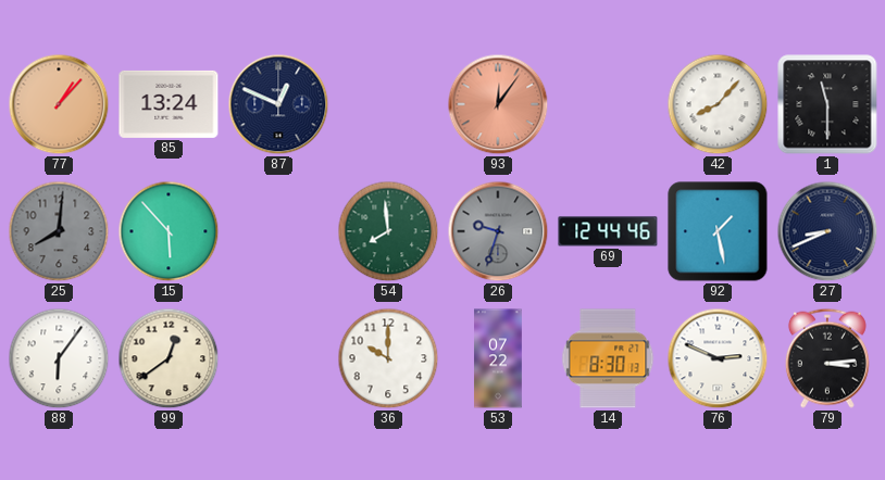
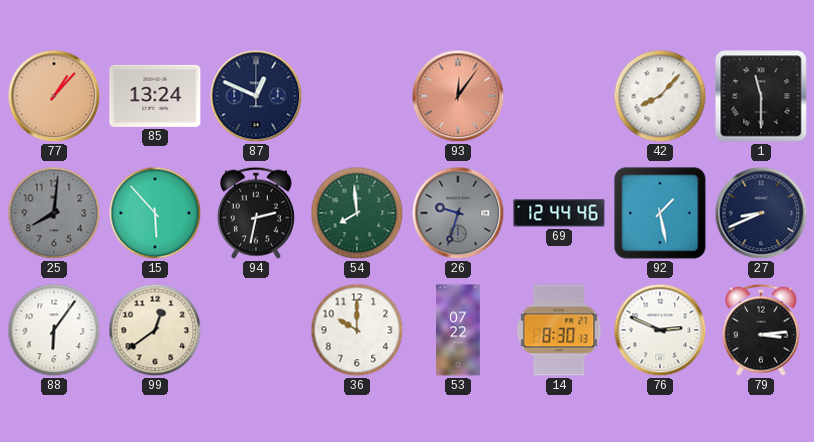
94: none -> 2:32 (256, 213)
